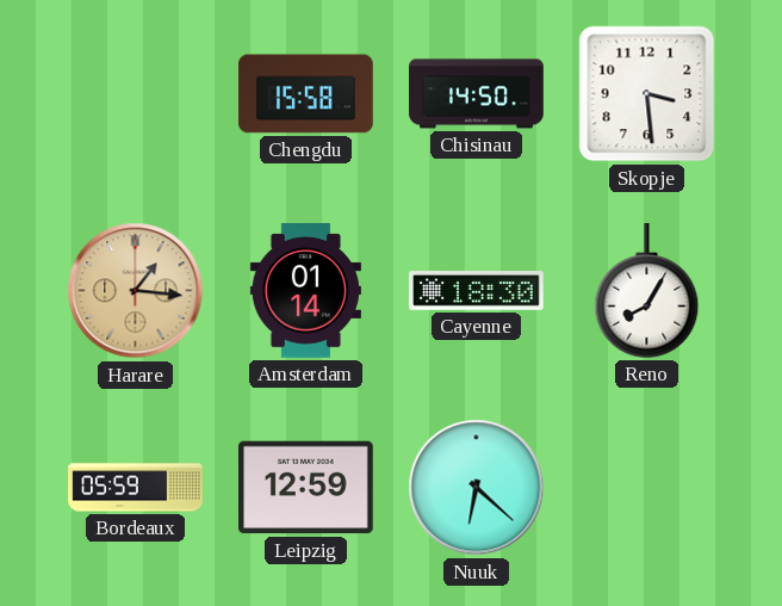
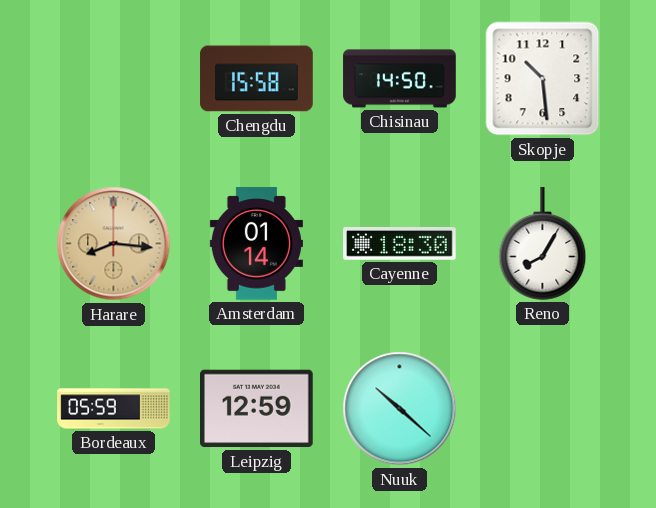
Skopje: 3:29 -> 10:29 (543, 79)
Harare: 1:16 -> 8:16 (114, 244)
Nuuk: 6:22 -> 10:22 (400, 409)
